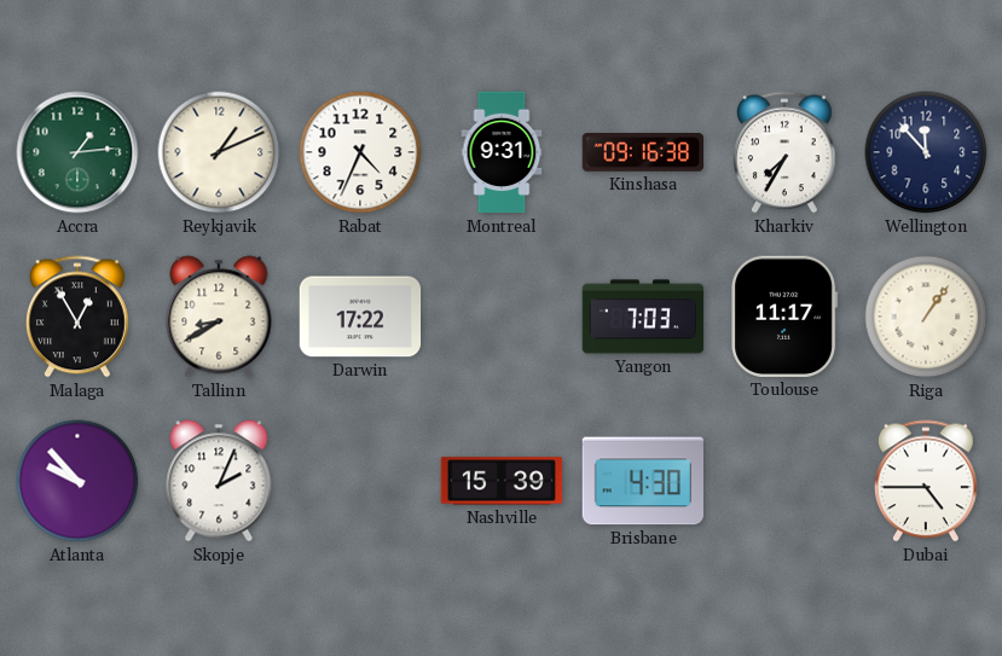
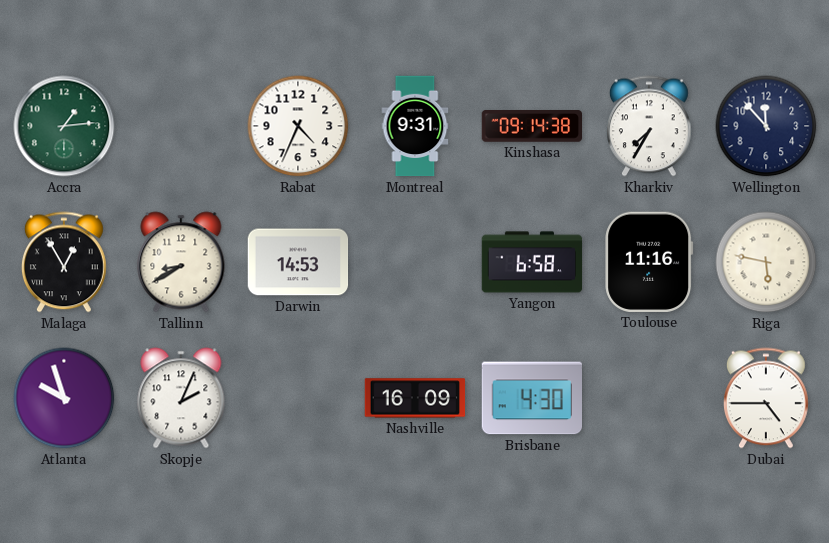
Reykjavik: 1:11 -> none (219, 152)
Kinshasa: 09:16 -> 09:14 (531, 126)
Darwin: 17:22 -> 14:53 (298, 262)
Yangon: 7:03 -> 6:58 (532, 262)
Toulouse: 11:17 -> 11:16 (649, 262)
Riga: 1:06 -> 5:47 (766, 262)
Atlanta: 9:53 -> 9:57 (64, 398)
Nashville: 15:39 -> 16:09 (415, 398)
